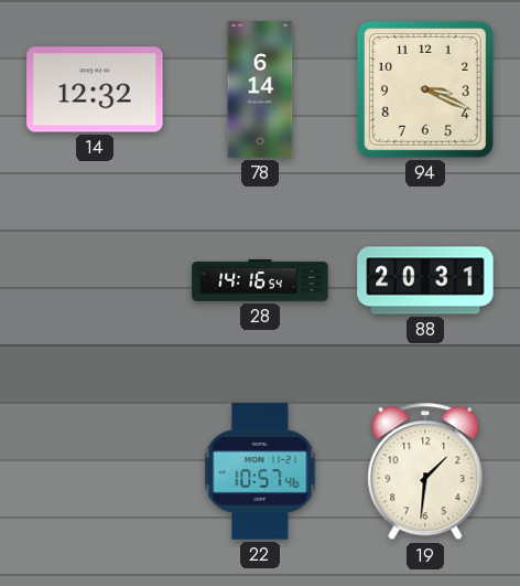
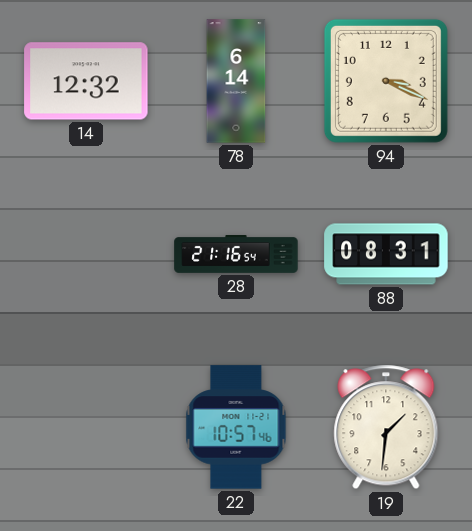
28: 14:16 -> 21:16 (236, 254)
88: 20:31 -> 08:31 (386, 254)
